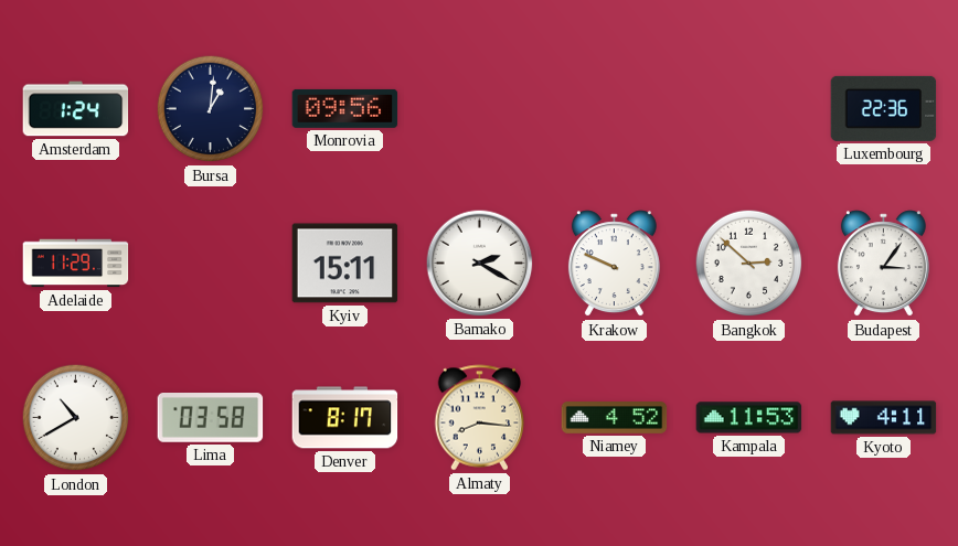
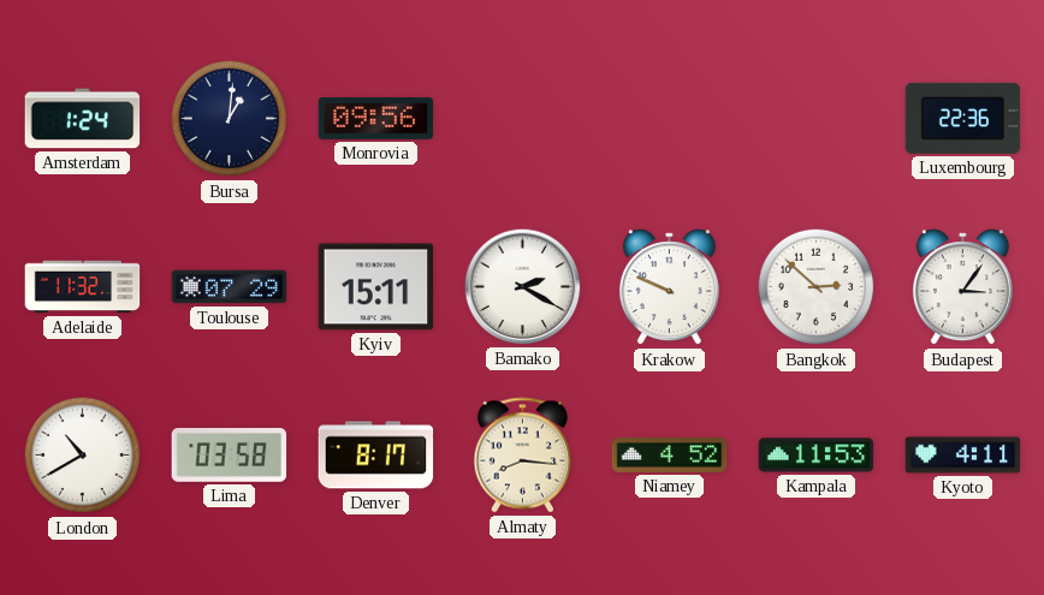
Adelaide: 11:29 -> 11:32 (83, 287)
Toulouse: none -> 07:29 (230, 287)
